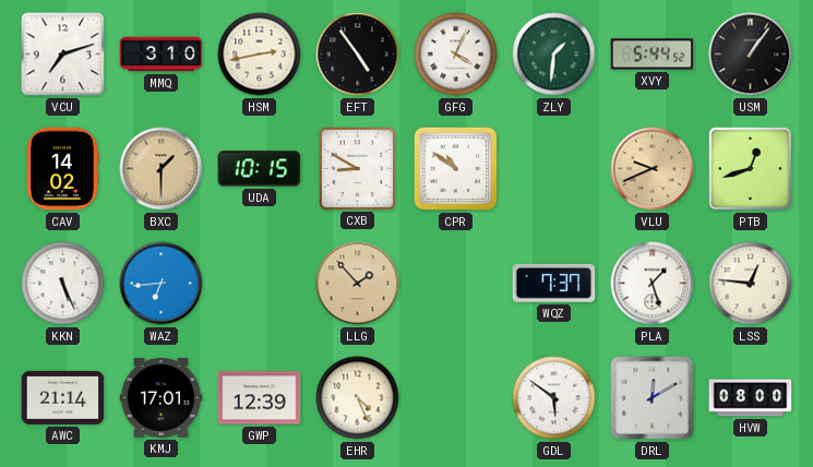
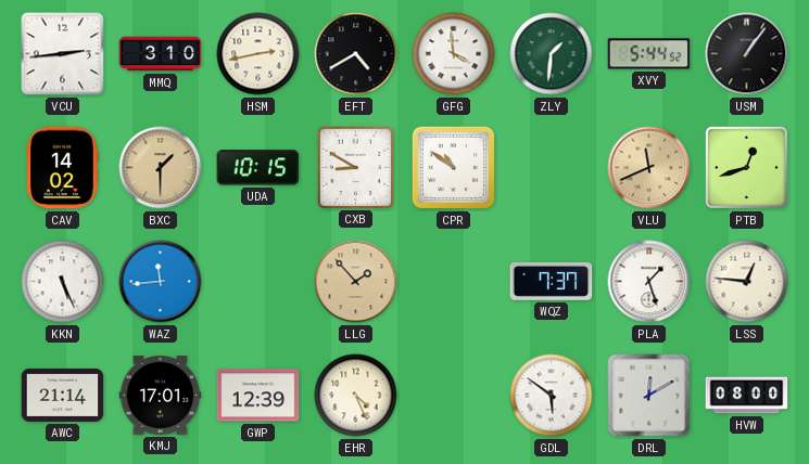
VCU: 7:12 -> 2:44 (63, 54)
EFT: 4:54 -> 4:40 (356, 54)
GFG: 4:04 -> 3:59 (454, 54)
VLU: 9:41 -> 11:41 (649, 168)
WAZ: 6:44 -> 11:44 (161, 282)
